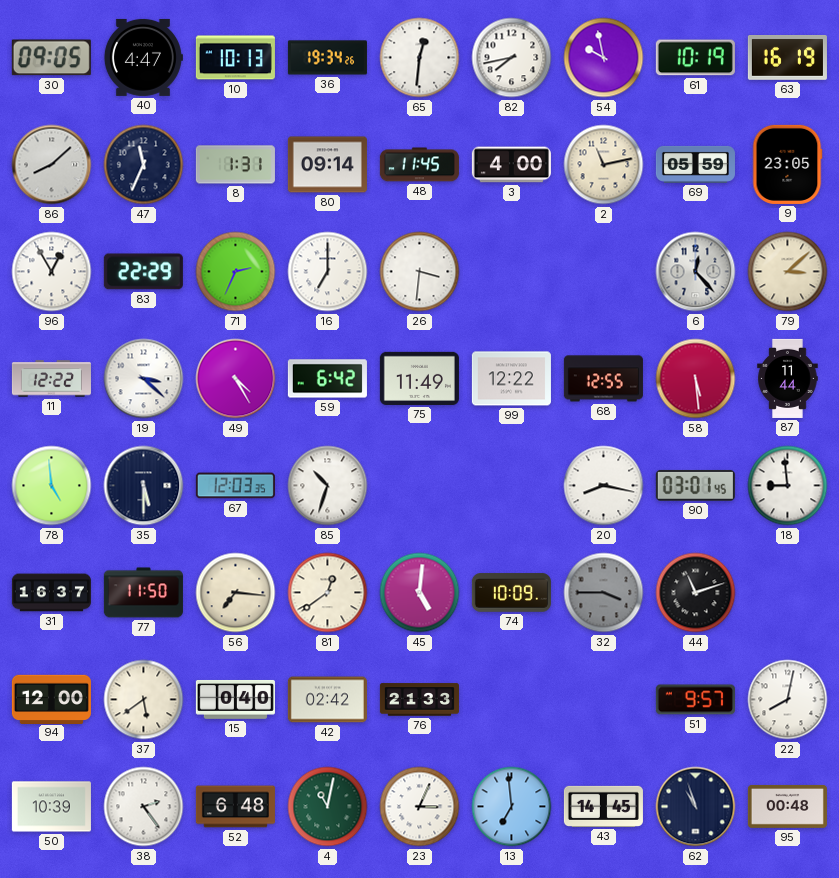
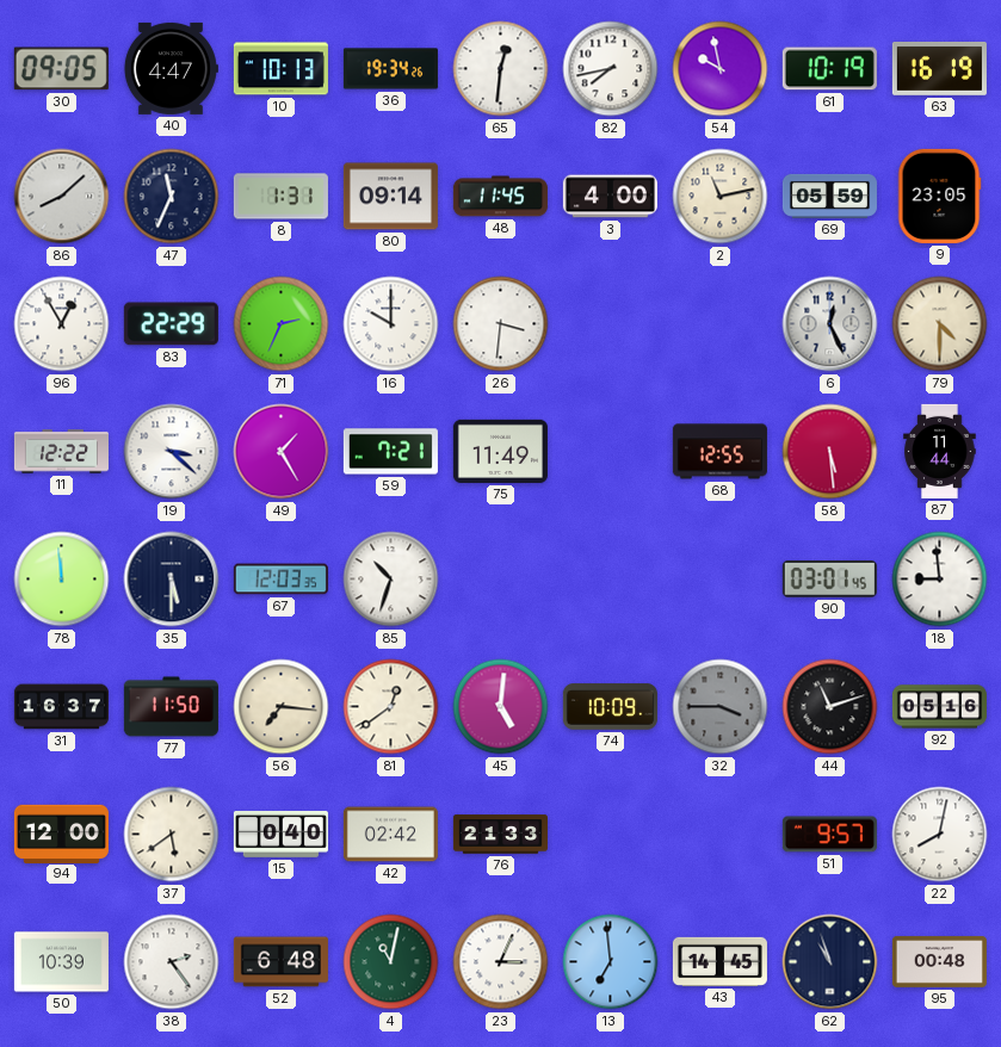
16: 7:00 -> 10:00 (391, 324)
6: 12:23 -> 12:26 (830, 324)
79: 3:08 -> 4:30 (940, 324)
49: 4:25 -> 1:25 (282, 452)
59: 6:42 -> 7:21 (390, 452)
99: 12:22 -> none (511, 379)
78: 4:59 -> 11:59 (62, 580)
20: 8:17 -> none (604, 486)
92: none -> 05:16 (939, 707)
